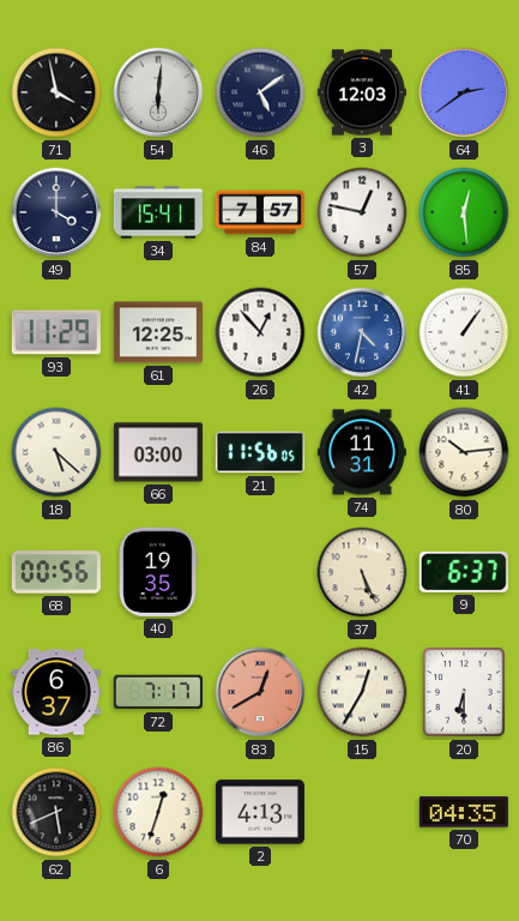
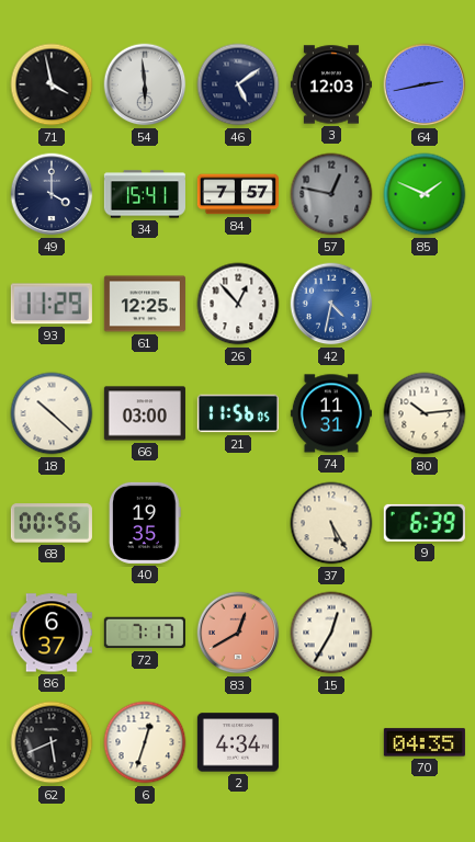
54: 6:01 -> 5:59 (145, 84)
64: 2:39 -> 2:43 (425, 84)
57 dial: white -> grey (331, 194)
85: 12:29 -> 1:49 (425, 194)
41: 1:06 -> none (464, 332)
18: 5:22 -> 10:22 (52, 413)
37: 5:26 -> 5:25 (331, 523)
9: 6:37 -> 6:39 (425, 523)
20: 6:30 -> none (464, 692)
2: 4:13 -> 4:34 (238, 742)
